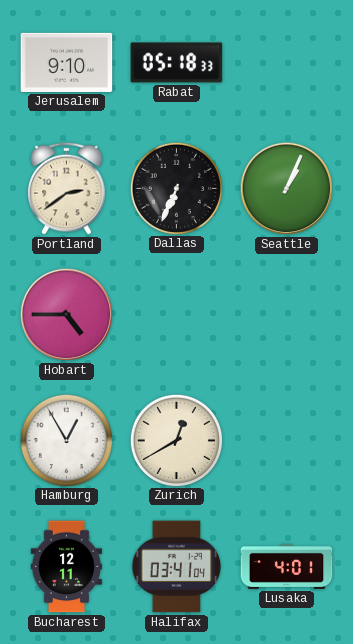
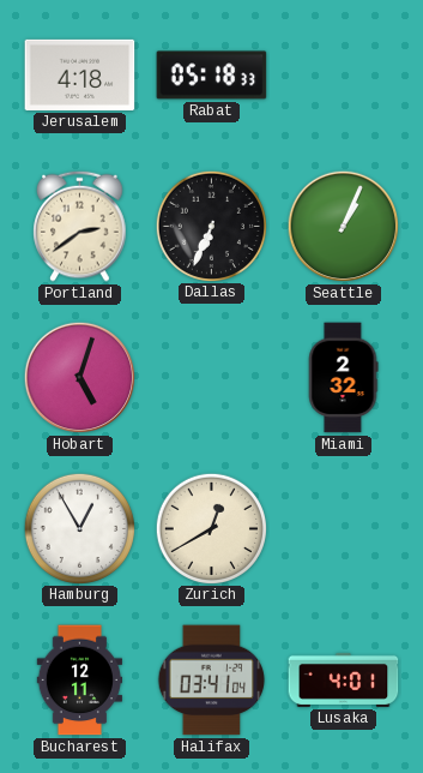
Jerusalem: 9:10 -> 4:18 (80, 74)
Hobart: 4:45 -> 5:03 (80, 378)
Miami: none -> 2:32 (343, 378)
